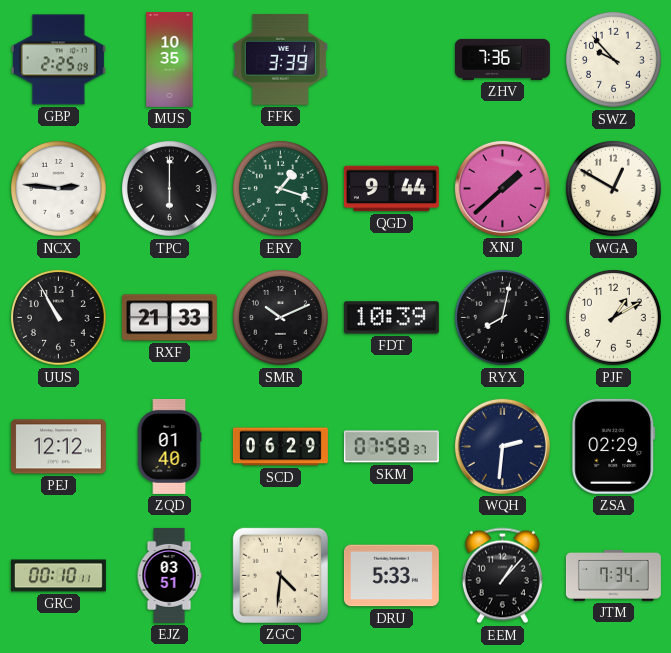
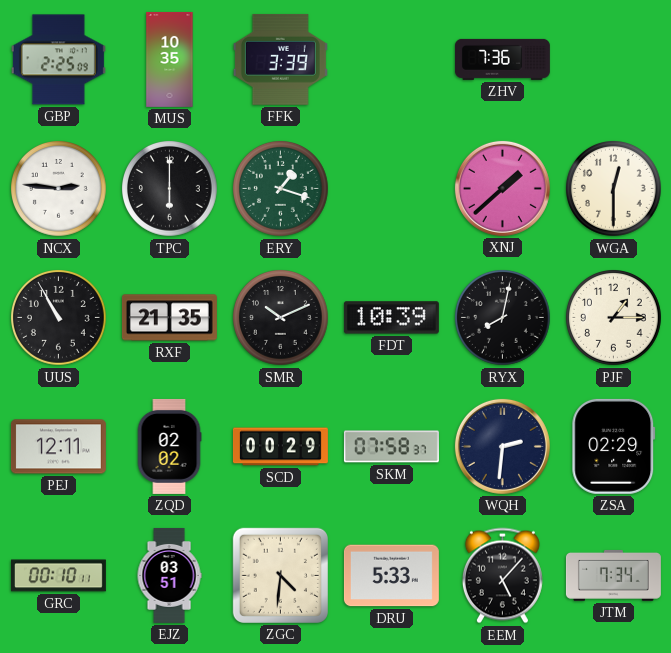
SWZ: 9:53 -> none (614, 60)
QGD: 9:44 -> none (391, 189)
WGA: 12:50 -> 12:30 (614, 189)
RXF: 21:33 -> 21:35 (169, 318)
PJF: 1:10 -> 1:15 (614, 318)
PEJ: 12:12 -> 12:11 (58, 447)
ZQD: 01:40 -> 02:02 (169, 446)
SCD: 06:29 -> 00:29 (280, 447)
EEM: 1:07 -> 5:07 (502, 576)
